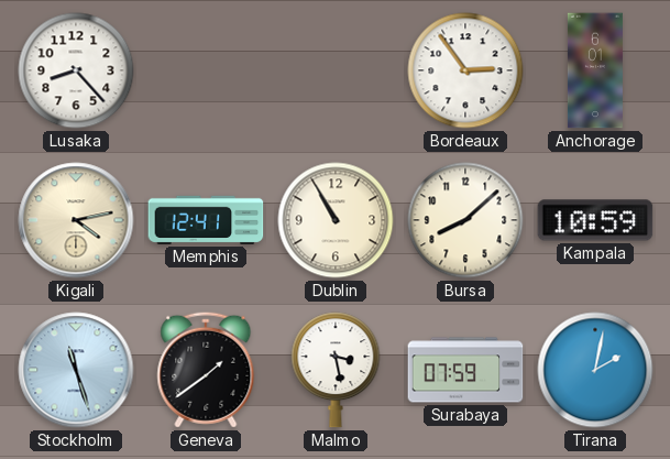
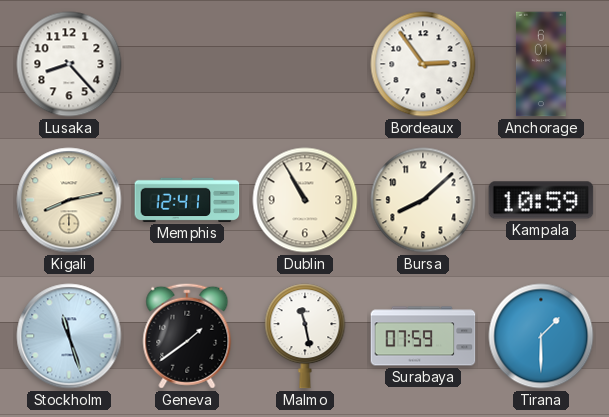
Kigali: 4:13 -> 8:13 (69, 200)
Malmo: 3:28 -> 11:28 (305, 336)
Tirana: 2:02 -> 1:30 (541, 336)
